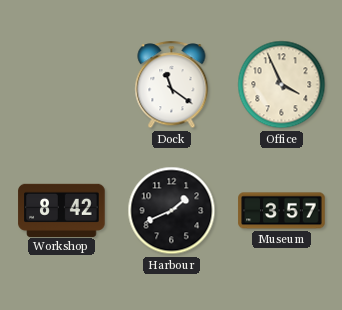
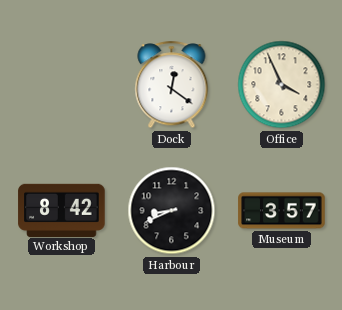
Dock: 11:21 -> 12:21 (172, 85)
Harbour: 1:41 -> 8:41 (172, 211)
